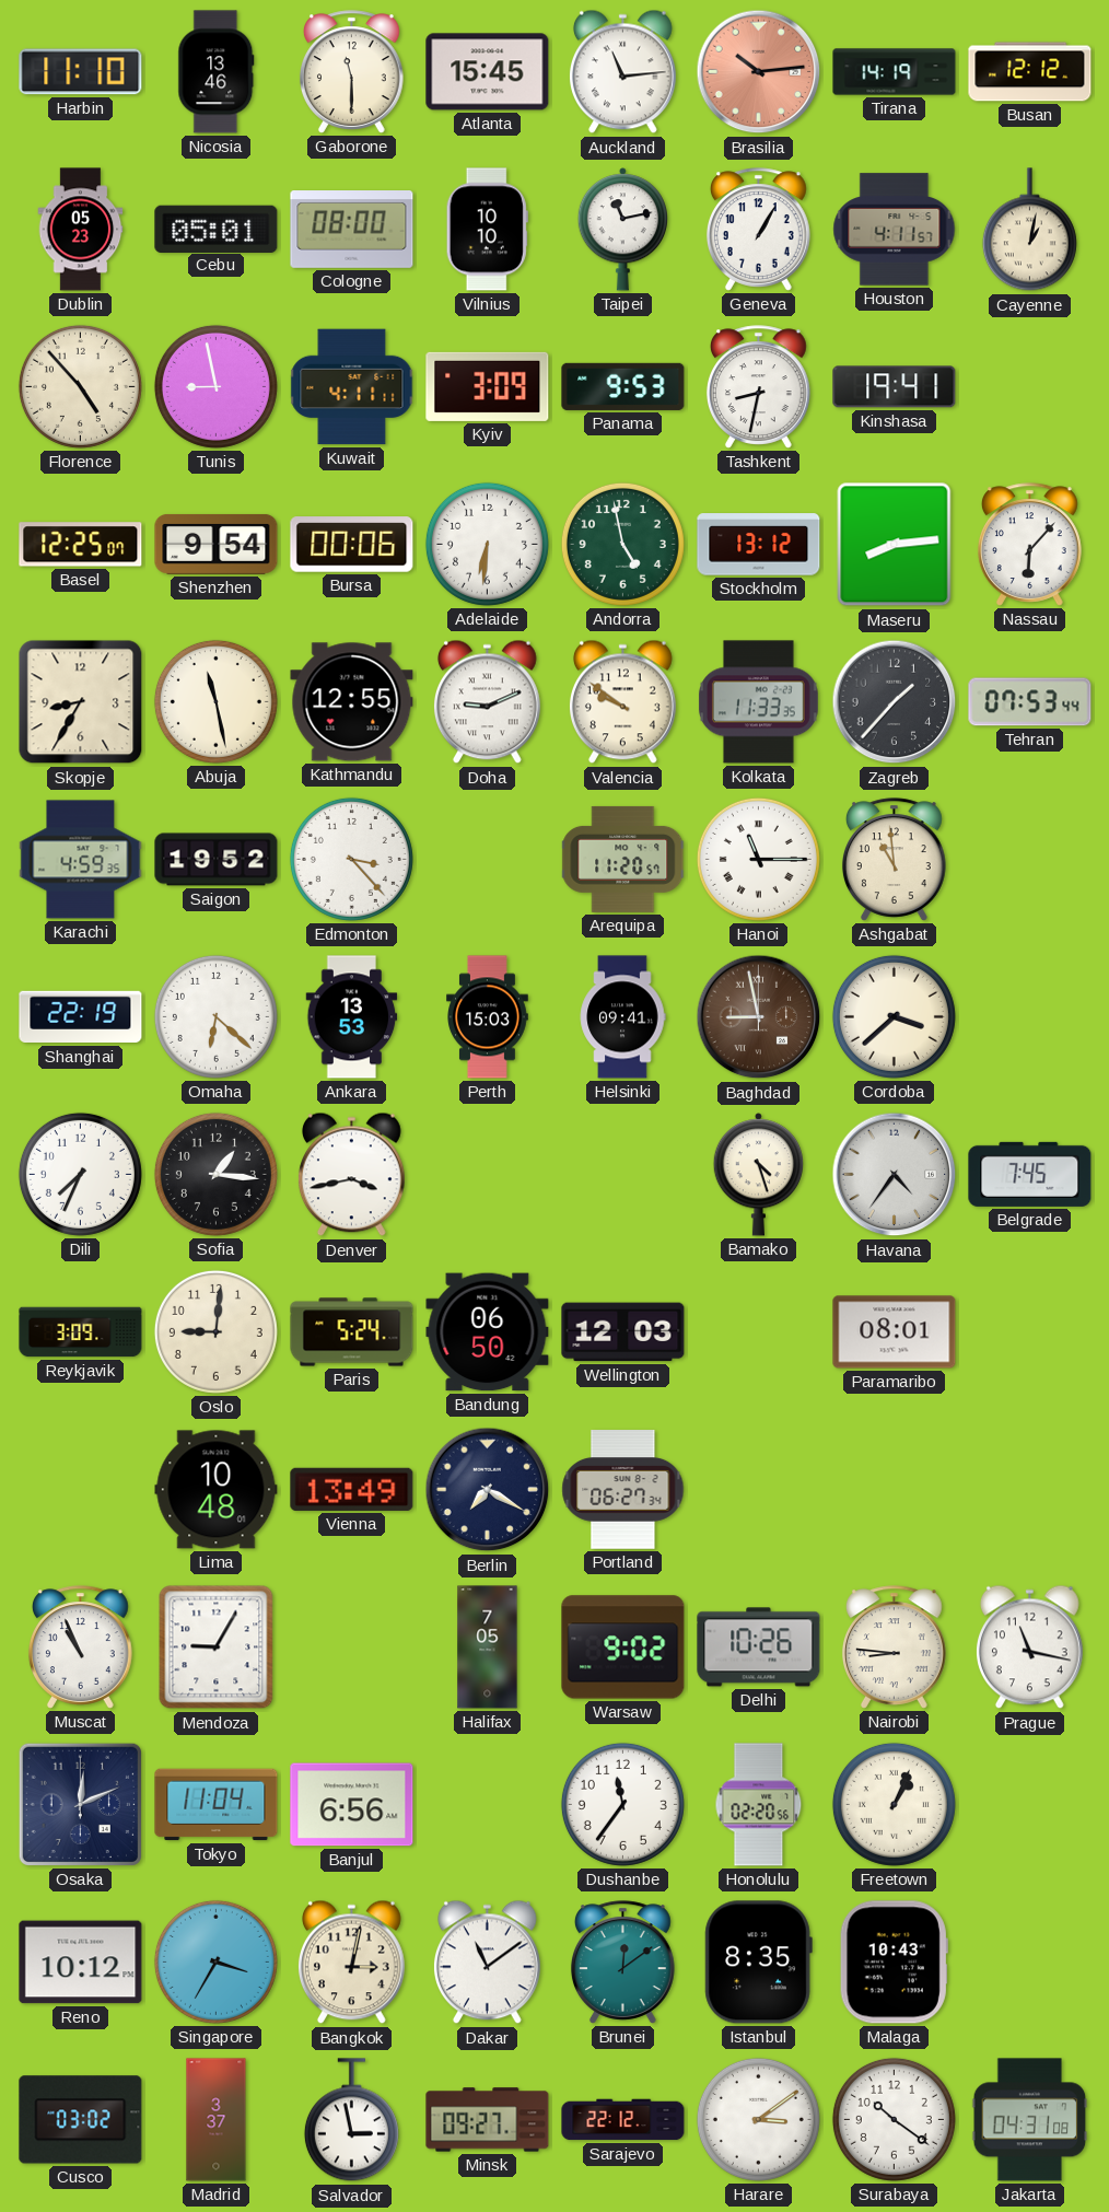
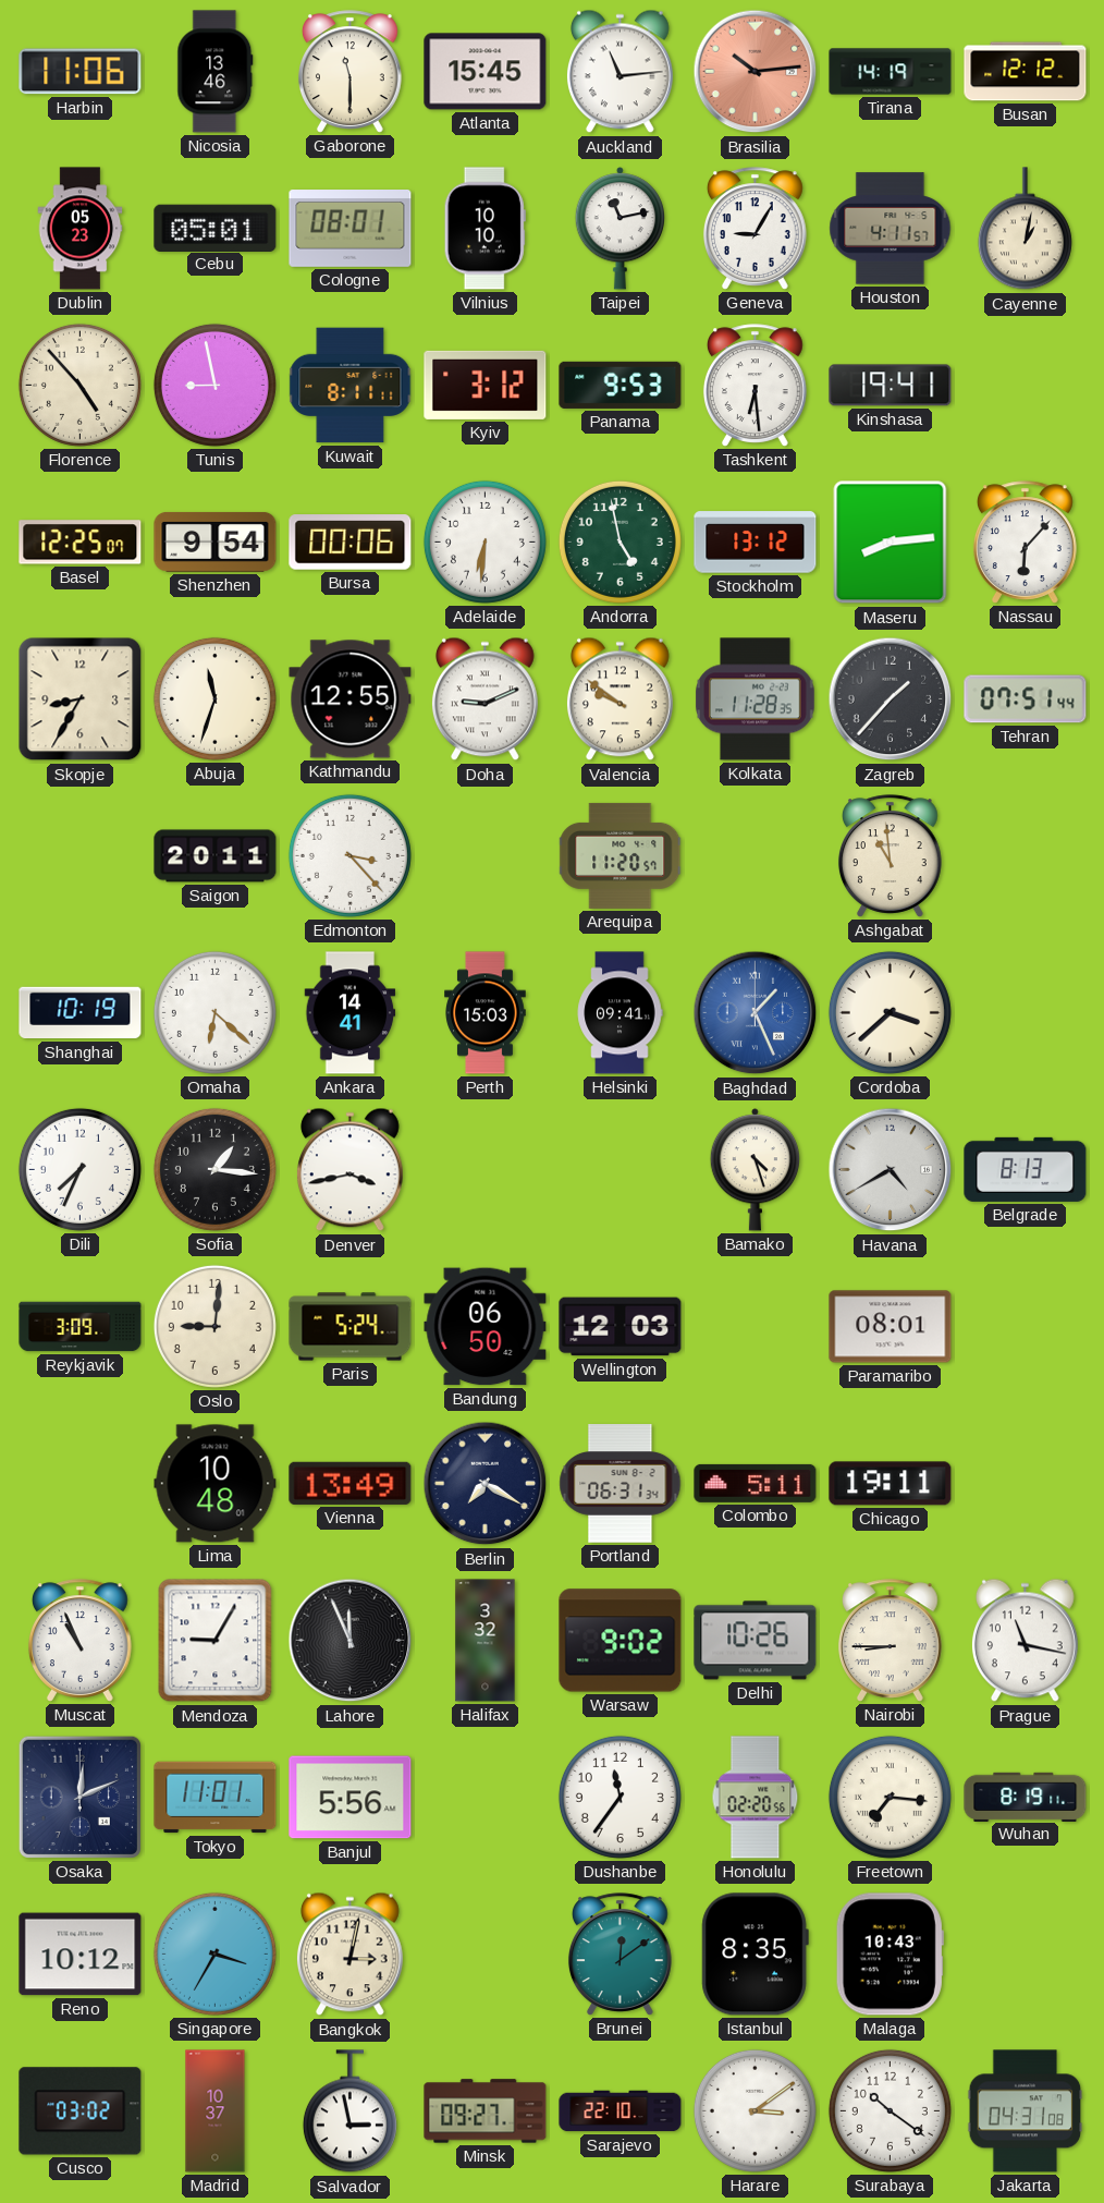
Harbin: 11:10 -> 11:06 (81, 72)
Cologne: 08:00 -> 08:01 (351, 229)
Geneva: 1:05 -> 9:05 (755, 229)
Kuwait: 4:11 -> 8:11 (351, 386)
Kyiv: 3:09 -> 3:12 (486, 385)
Tashkent: 8:32 -> 6:29 (755, 386)
Abuja: 11:28 -> 11:33 (214, 698)
Kolkata: 11:33 -> 11:28 (755, 699)
Tehran: 07:53 -> 07:51 (1026, 699)
Karachi: 4:59 -> none (81, 860)
Saigon: 19:52 -> 20:11 (216, 856)
Hanoi: 11:15 -> none (758, 859)
Shanghai: 22:19 -> 10:19 (81, 1013)
Ankara: 13:53 -> 14:41 (351, 1013)
Baghdad: 8:58 -> 1:26 (756, 1013)
Baghdad dial: brown -> blue (756, 1013)
Havana: 4:36 -> 4:40 (891, 1170)
Belgrade: 7:45 -> 8:13 (1026, 1169)
Portland: 06:27 -> 06:31 (621, 1484)
Colombo: none -> 5:11 (756, 1483)
Chicago: none -> 19:11 (891, 1484)
Lahore: none -> 11:56 (351, 1641)
Halifax: 7:05 -> 3:32 (486, 1641)
Nairobi: 8:46 -> 8:45 (890, 1641)
Tokyo: 11:04 -> 11:01 (216, 1798)
Banjul: 6:56 -> 5:56 (351, 1798)
Freetown: 1:04 -> 7:16 (890, 1797)
Wuhan: none -> 8:19 (1026, 1797)
Dakar: 11:09 -> none (487, 1963)
Madrid: 3:37 -> 10:37 (216, 2111)
Sarajevo: 22:12 -> 22:10 (621, 2111)
